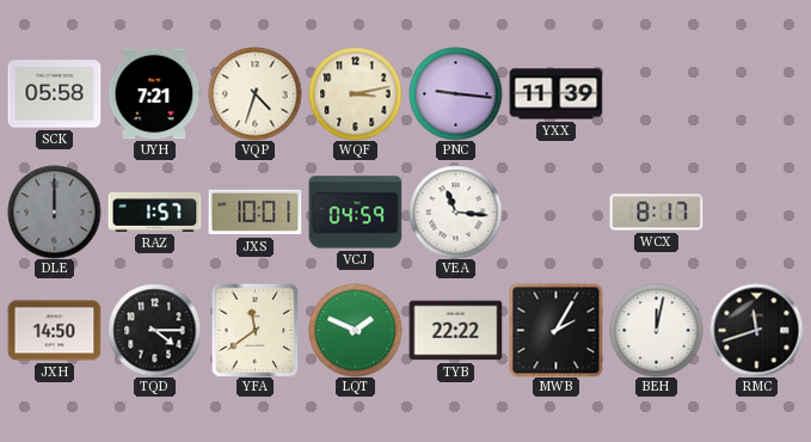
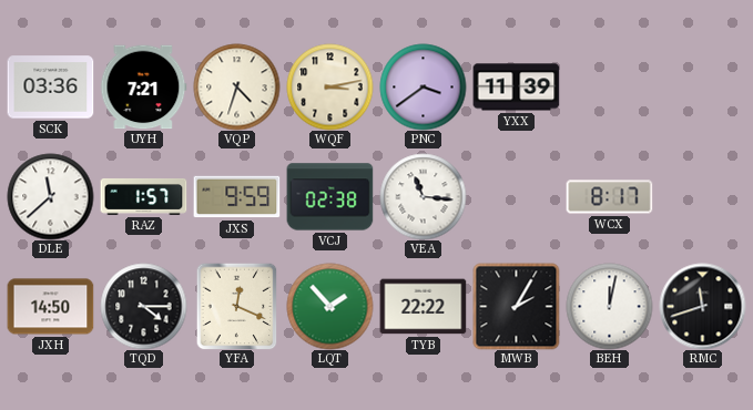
SCK: 05:58 -> 03:36 (50, 88)
PNC: 9:16 -> 3:39 (423, 86)
DLE: 12:00 -> 11:38 (50, 196)
DLE dial: grey -> white (50, 196)
JXS: 10:01 -> 9:59 (236, 197)
VCJ: 04:59 -> 02:38 (329, 197)
YFA: 11:39 -> 12:19 (237, 306)
LQT: 1:49 -> 1:53 (329, 306)
